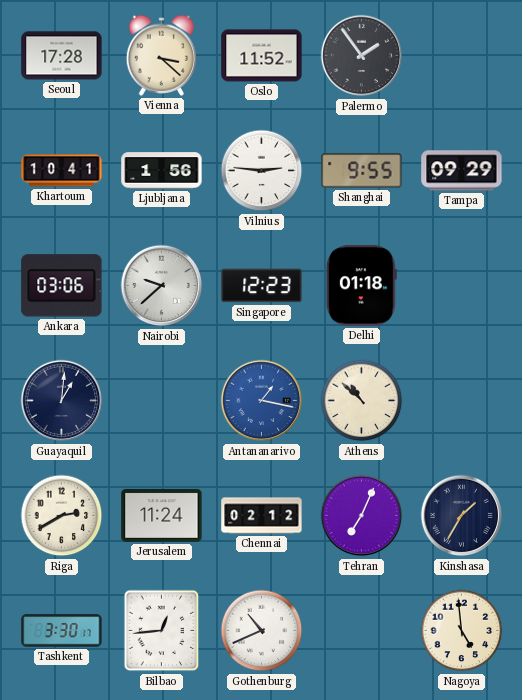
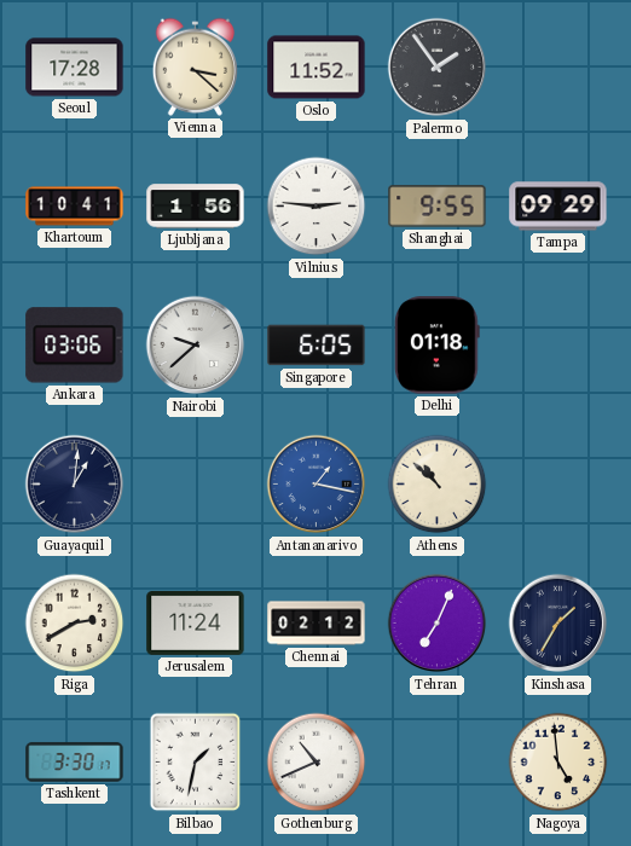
Singapore: 12:23 -> 6:05 (317, 346)
Bilbao: 12:44 -> 1:32 (196, 763)
